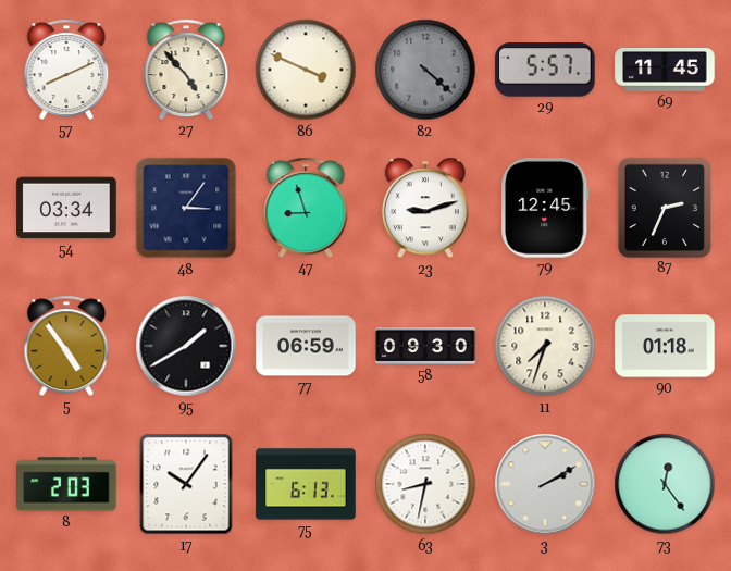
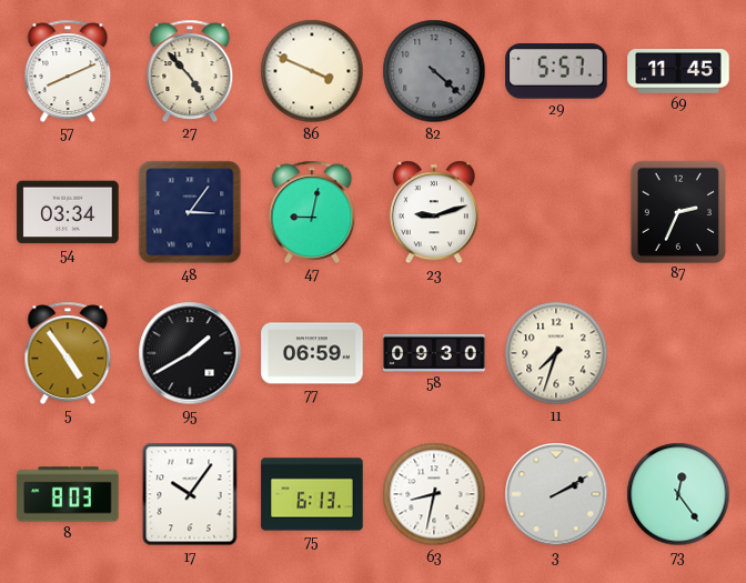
47: 8:57 -> 9:02 (312, 212)
79: 12:45 -> none (546, 208)
90: 01:18 -> none (665, 346)
8: 2:03 -> 8:03 (68, 494)
